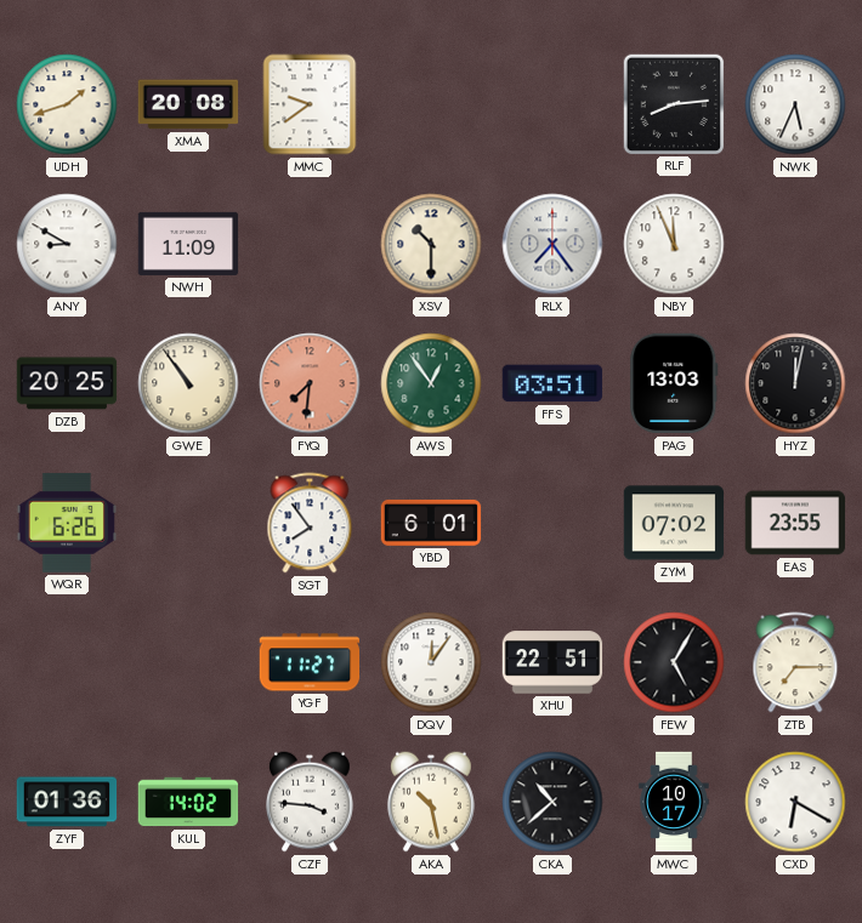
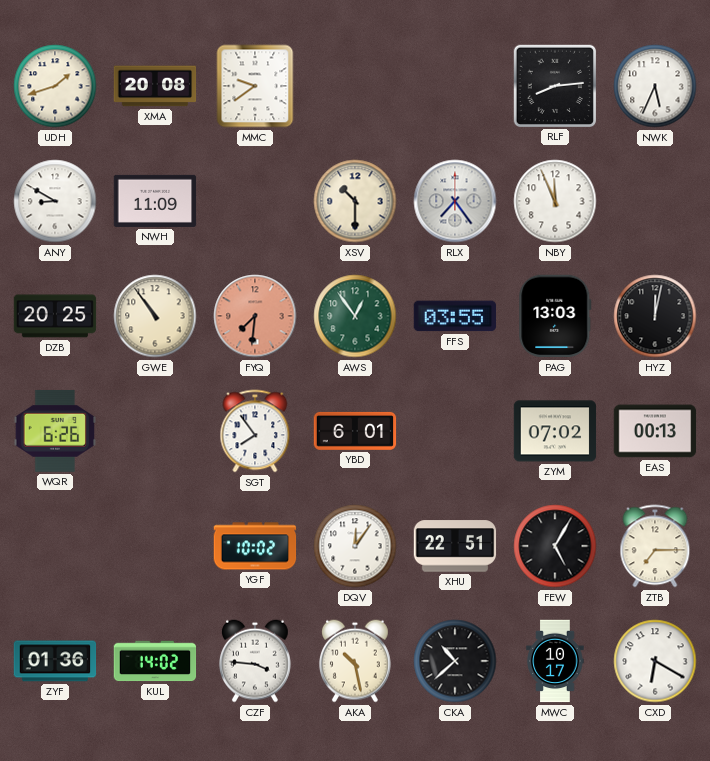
FFS: 03:51 -> 03:55 (455, 316)
EAS: 23:55 -> 00:13 (655, 431)
YGF: 11:27 -> 10:02 (255, 546)
